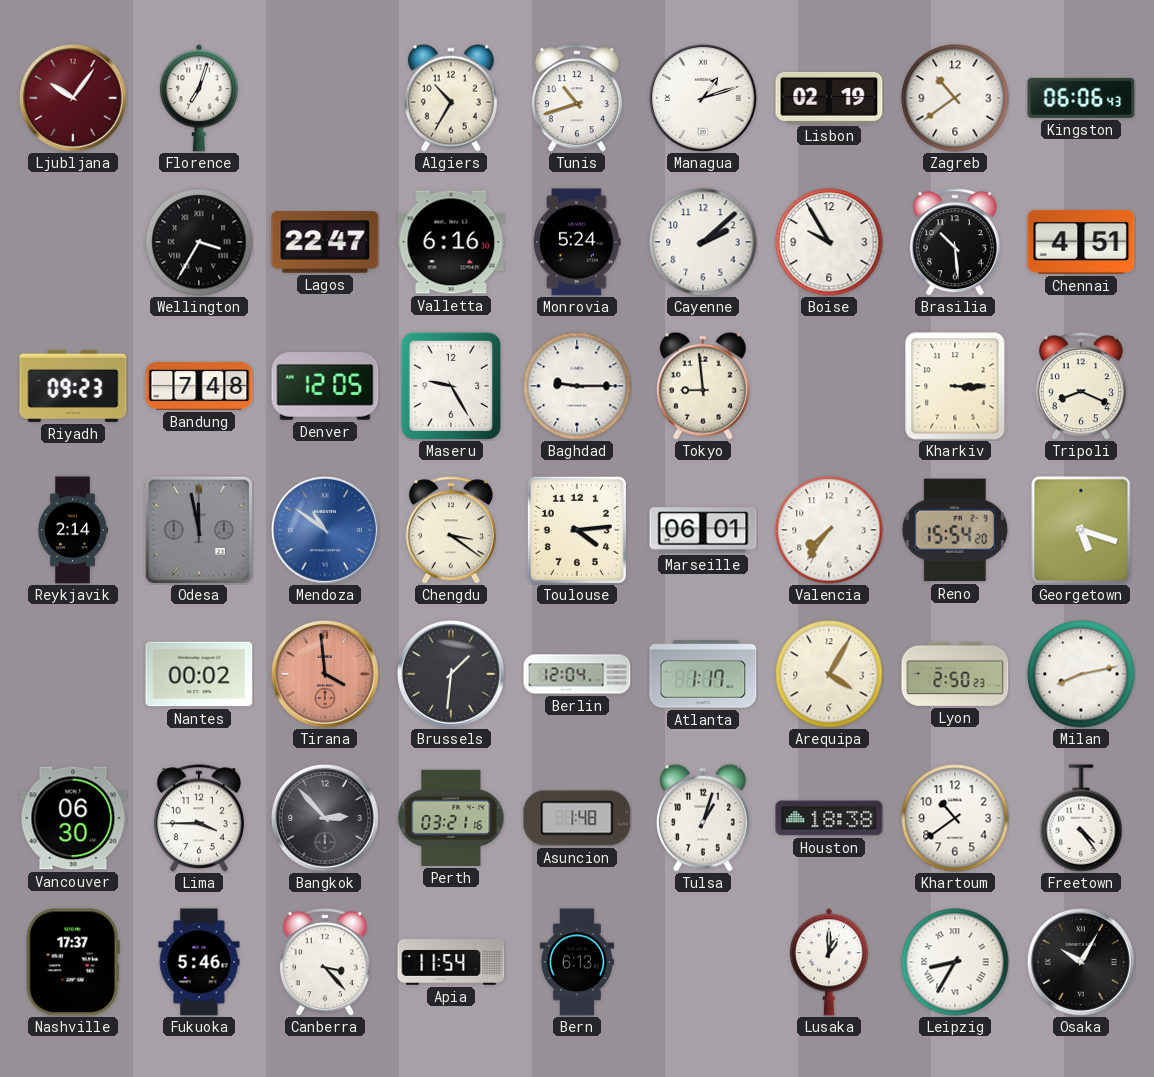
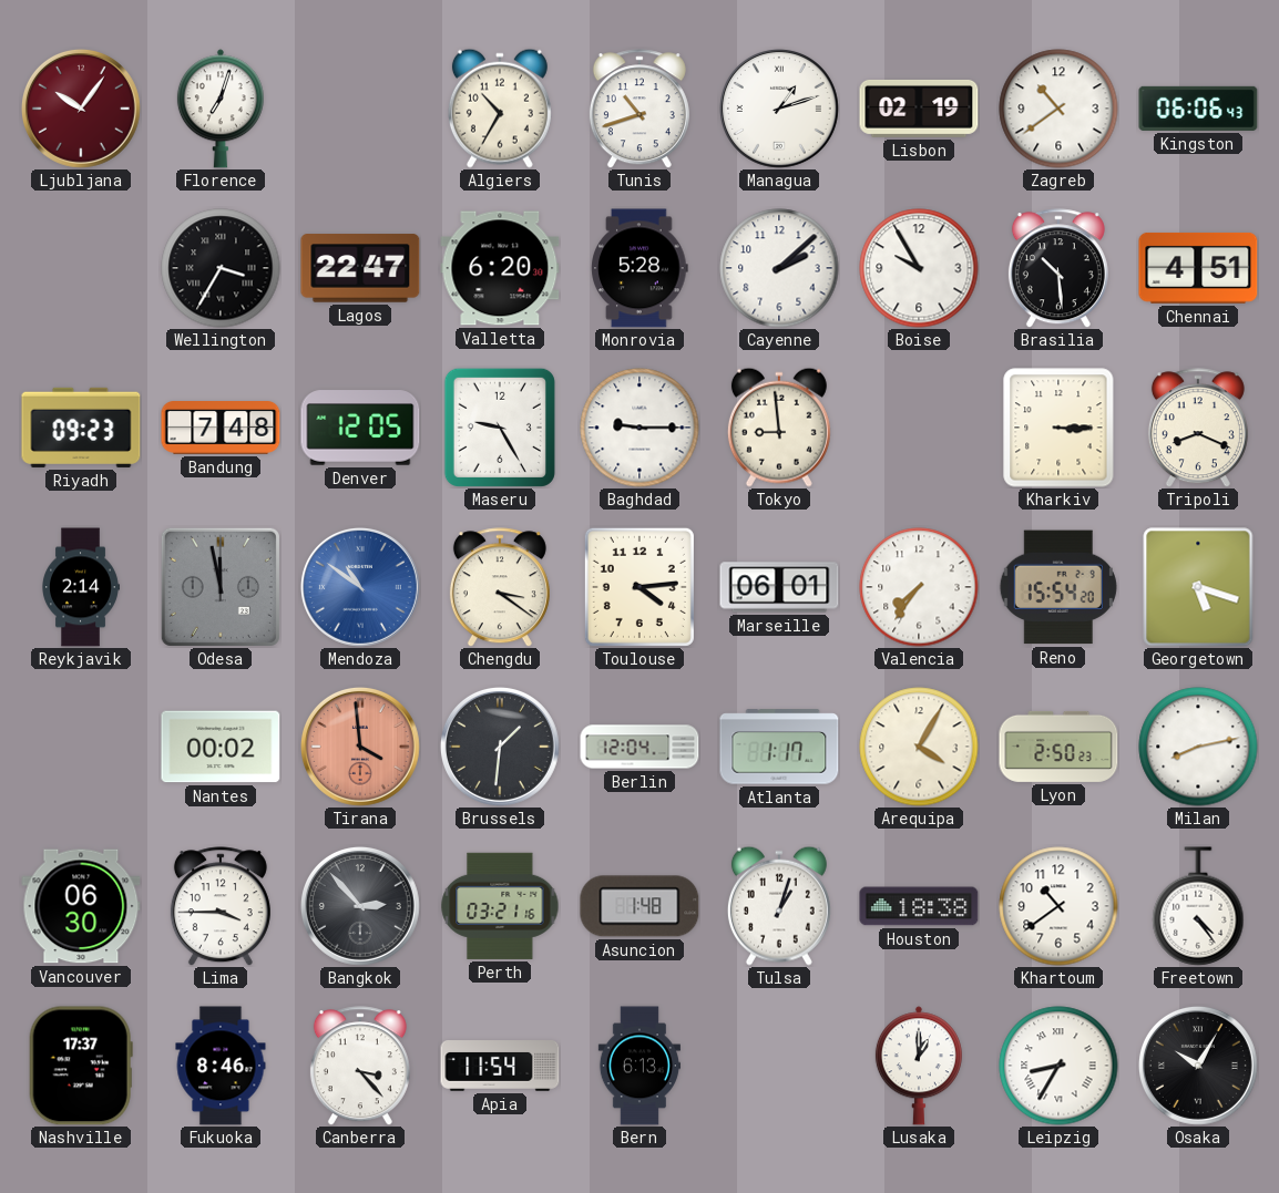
Valletta: 6:16 -> 6:20 (500, 268)
Monrovia: 5:24 -> 5:28 (639, 268)
Fukuoka: 5:46 -> 8:46 (221, 1066)
